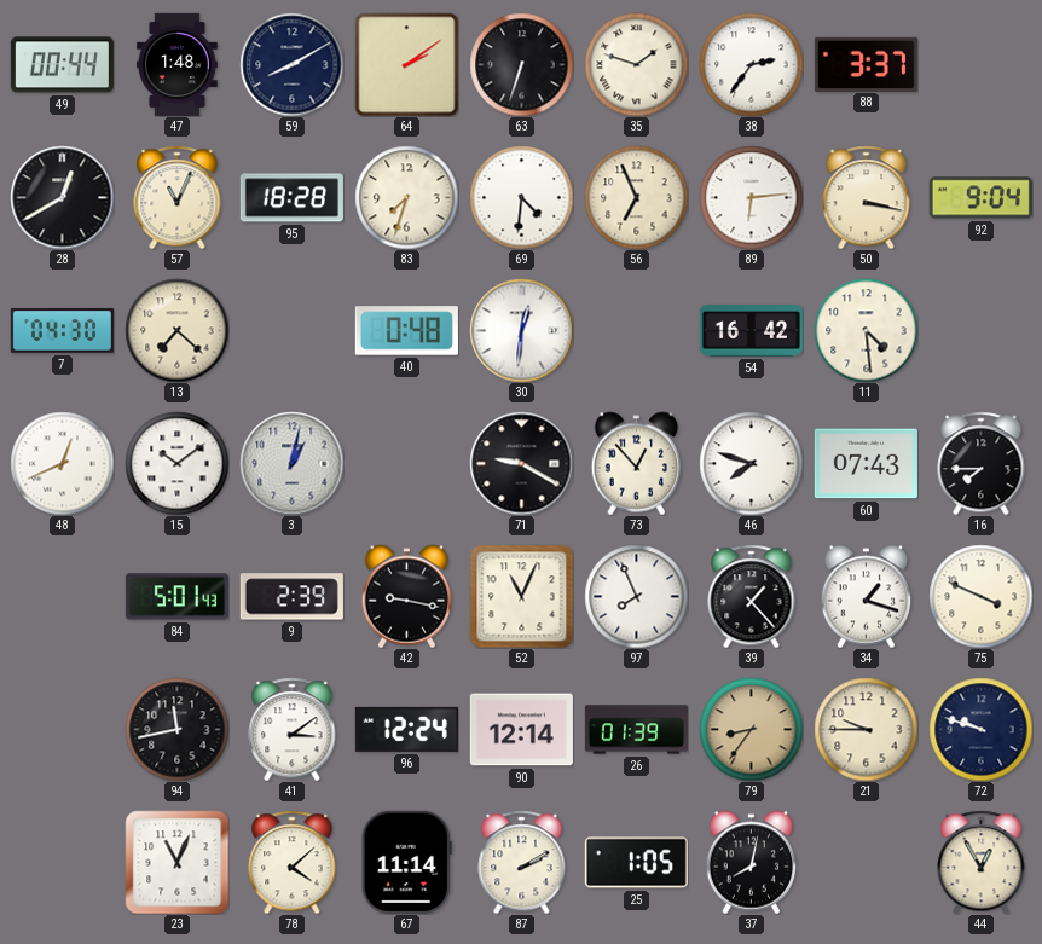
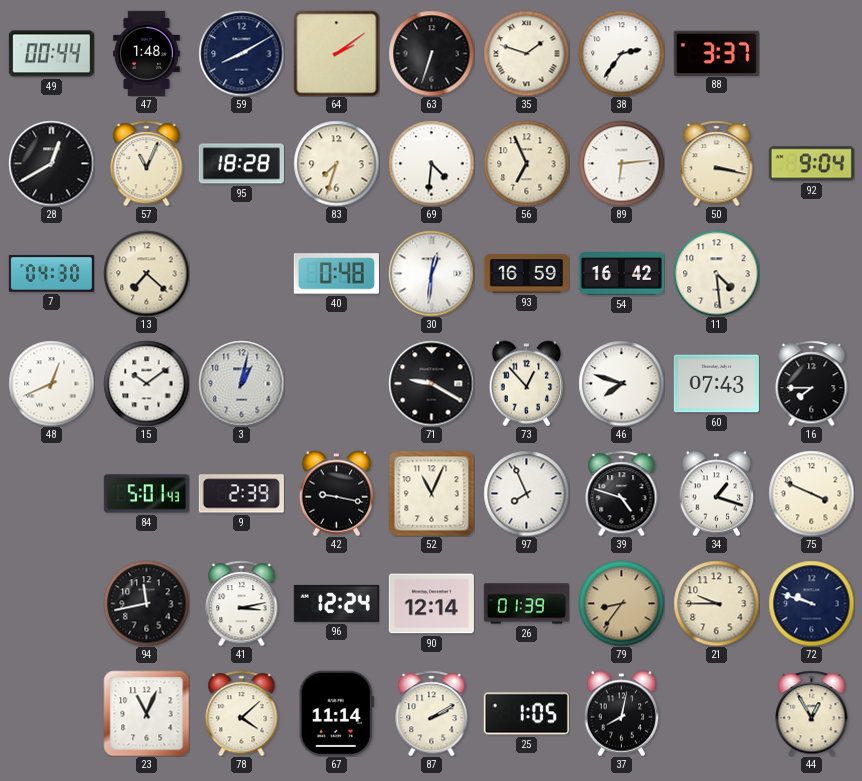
93: none -> 16:59 (526, 274)
39: 1:23 -> 4:48 (622, 493)
41: 3:09 -> 3:13 (242, 603)
